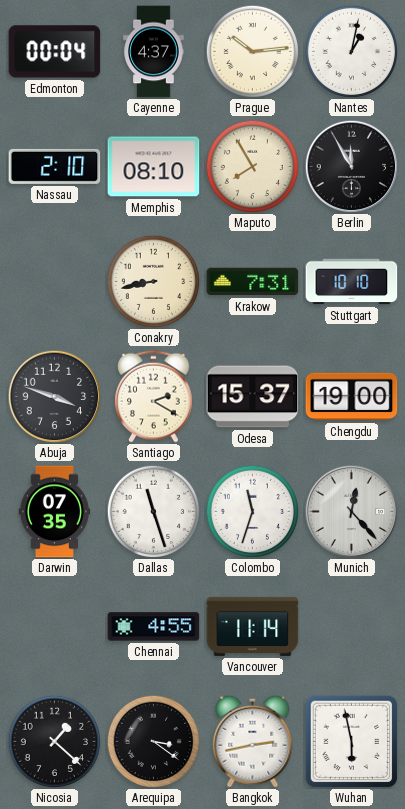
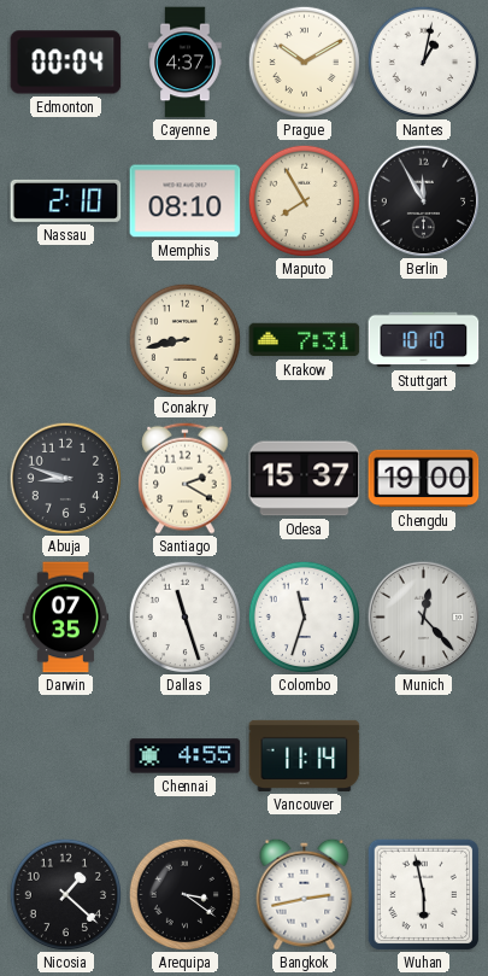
Prague: 10:14 -> 10:10 (304, 62)
Abuja: 3:48 -> 8:48 (65, 478)
